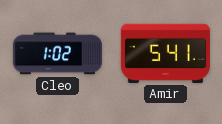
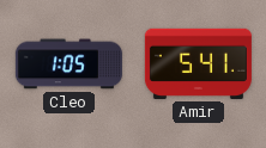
Cleo: 1:02 -> 1:05 (68, 64)
